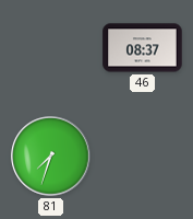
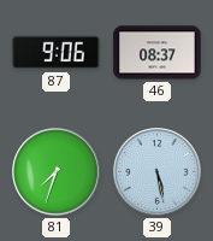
87: none -> 9:06 (57, 53)
39: none -> 5:28 (158, 172)
